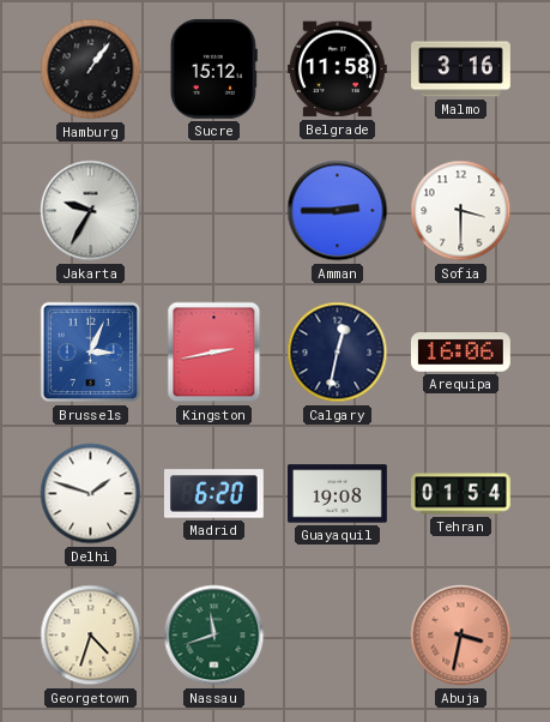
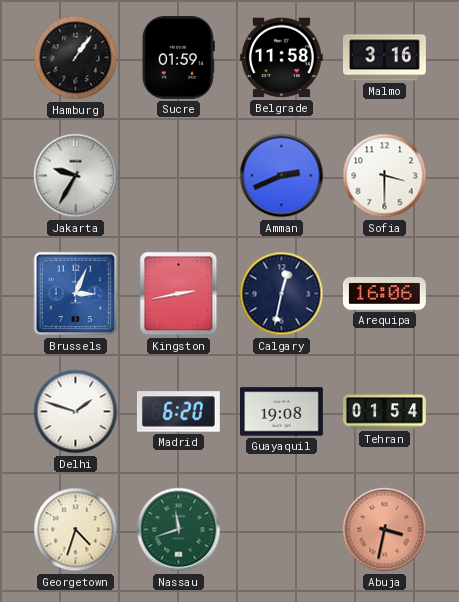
Sucre: 15:12 -> 01:59 (178, 57)
Amman: 2:45 -> 2:41 (282, 176)
